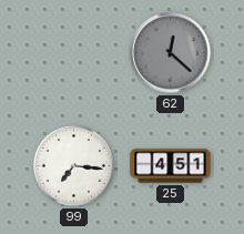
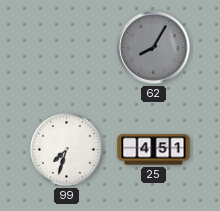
62: 12:22 -> 8:05 (154, 48)
99: 7:16 -> 7:33 (66, 149)
